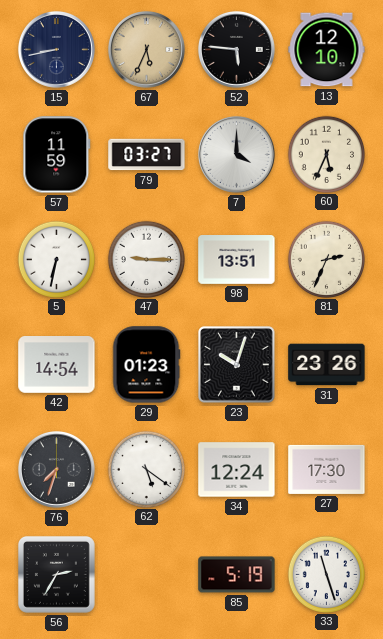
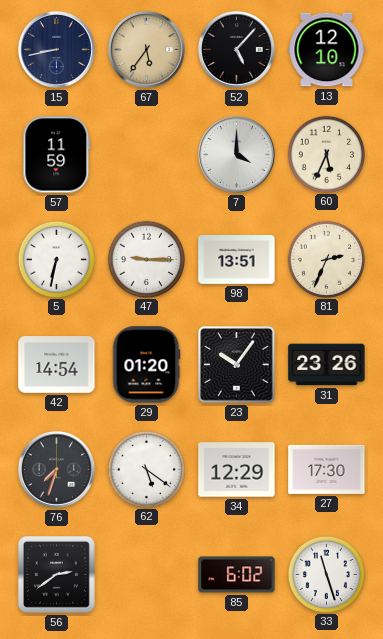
67: 5:34 -> 5:36 (146, 49)
52: 5:46 -> 5:07 (236, 49)
79: 03:27 -> none (147, 155)
29: 01:23 -> 01:20 (146, 365)
23: 10:03 -> 10:06 (237, 365)
34: 12:24 -> 12:29 (237, 470)
56: 2:35 -> 2:39 (56, 574)
85: 5:19 -> 6:02 (237, 575)
